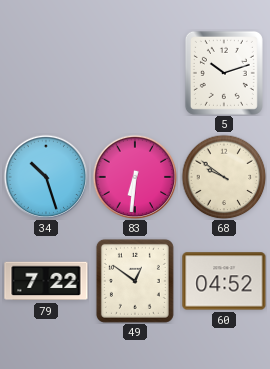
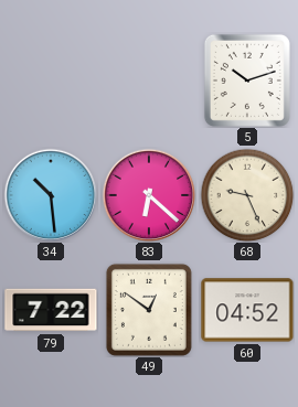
34: 10:27 -> 10:29 (51, 195)
83: 6:31 -> 6:22 (149, 195)
68: 9:51 -> 9:26 (247, 195)
